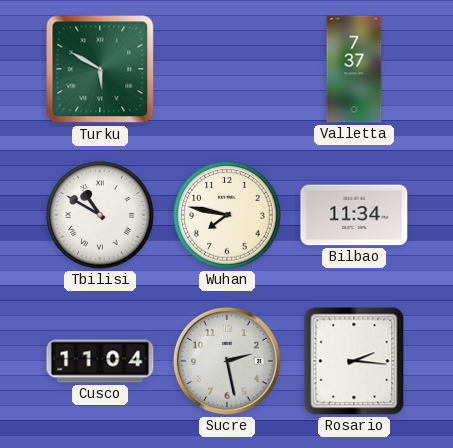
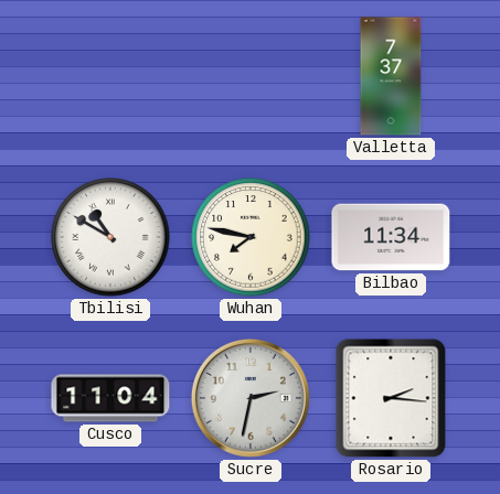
Turku: 5:50 -> none (100, 69)
Sucre: 2:28 -> 2:32 (251, 398)
